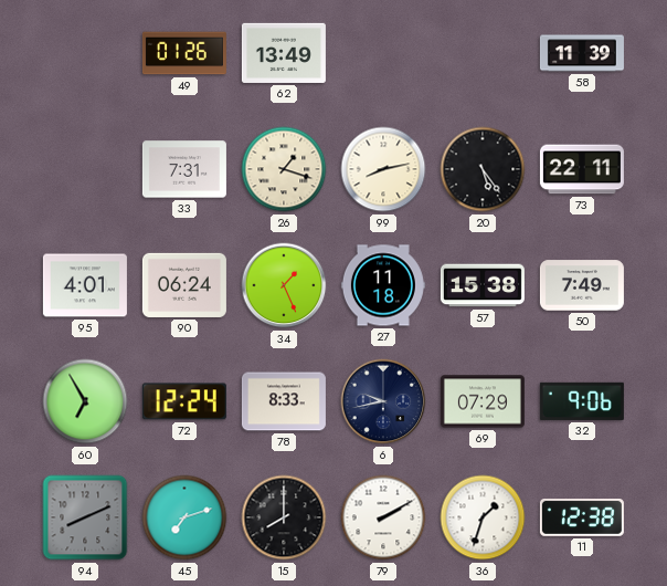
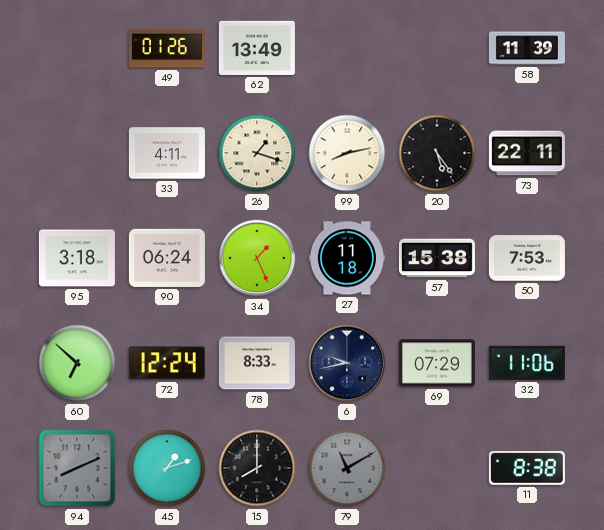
33: 7:31 -> 4:11 (167, 153)
95: 4:01 -> 3:18 (77, 258)
50: 7:49 -> 7:53 (527, 258)
60: 6:55 -> 6:52 (77, 363)
32: 9:06 -> 11:06 (527, 363)
45: 7:12 -> 1:12 (167, 468)
79: 2:10 -> 11:10 (347, 468)
79 dial: white -> grey (347, 468)
36: 1:33 -> none (483, 517)
11: 12:38 -> 8:38 (527, 469)
